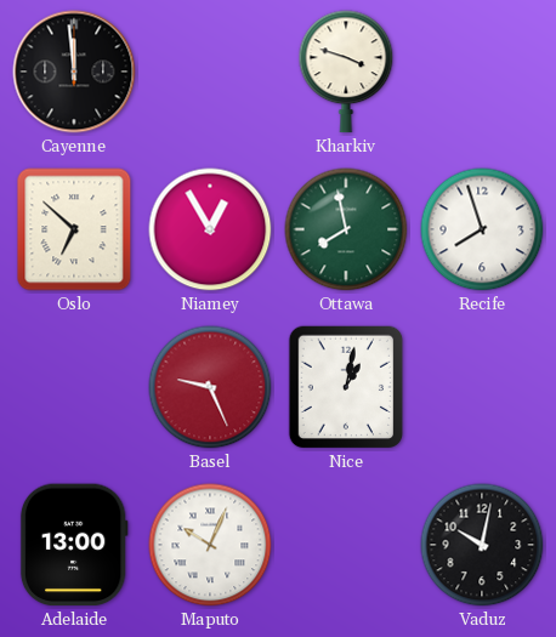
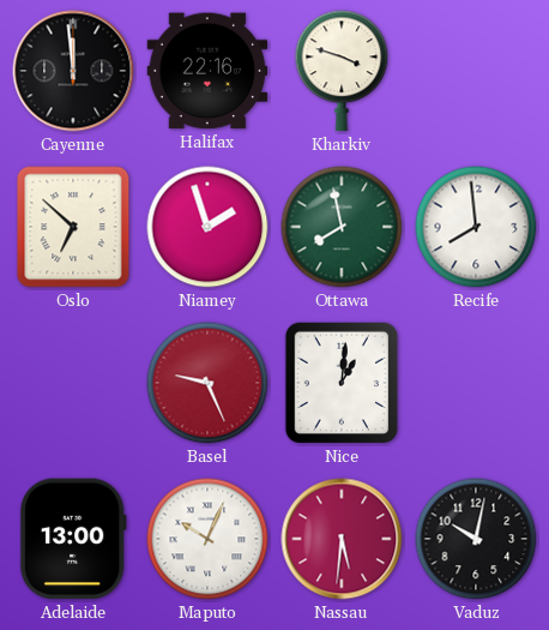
Halifax: none -> 22:16 (207, 71)
Niamey: 12:55 -> 1:57 (207, 227)
Recife: 7:57 -> 7:59 (476, 227)
Nice: 1:02 -> 1:01 (342, 383)
Nassau: none -> 5:31 (342, 539)
